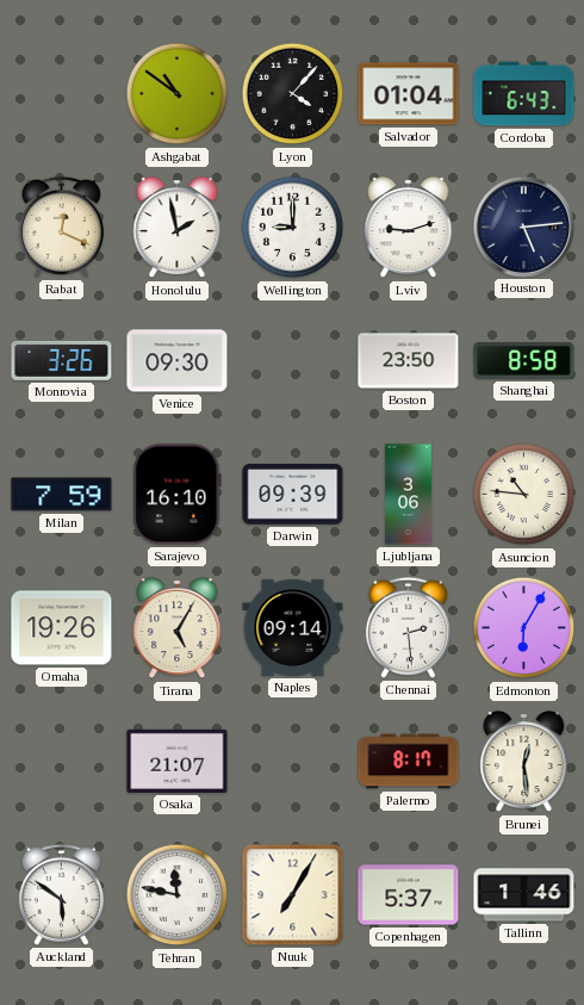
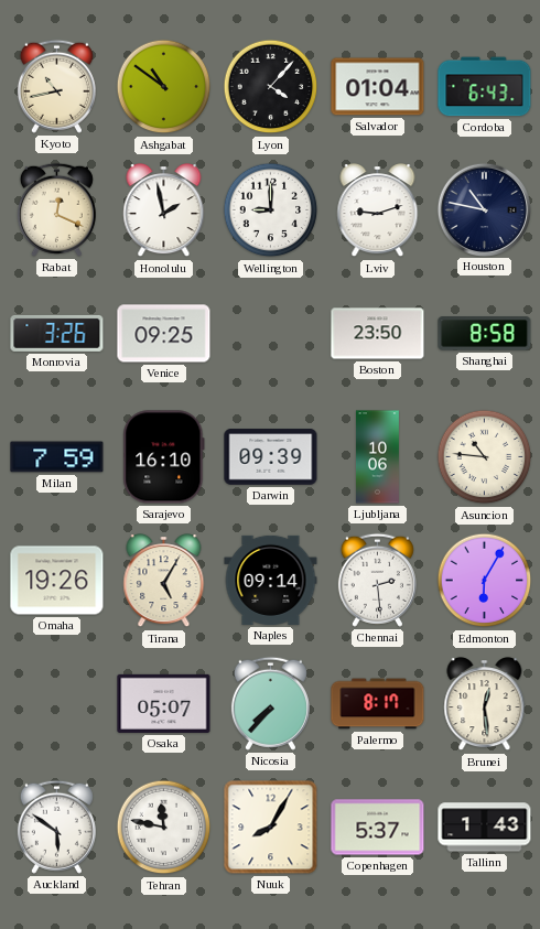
Kyoto: none -> 10:43 (56, 86)
Houston: 5:14 -> 10:47 (484, 209)
Venice: 09:30 -> 09:25 (164, 334)
Ljubljana: 3:06 -> 10:06 (377, 457)
Osaka: 21:07 -> 05:07 (164, 703)
Nicosia: none -> 7:37 (270, 703)
Nuuk: 7:05 -> 8:05 (271, 828)
Tallinn: 1:46 -> 1:43 (485, 828)
